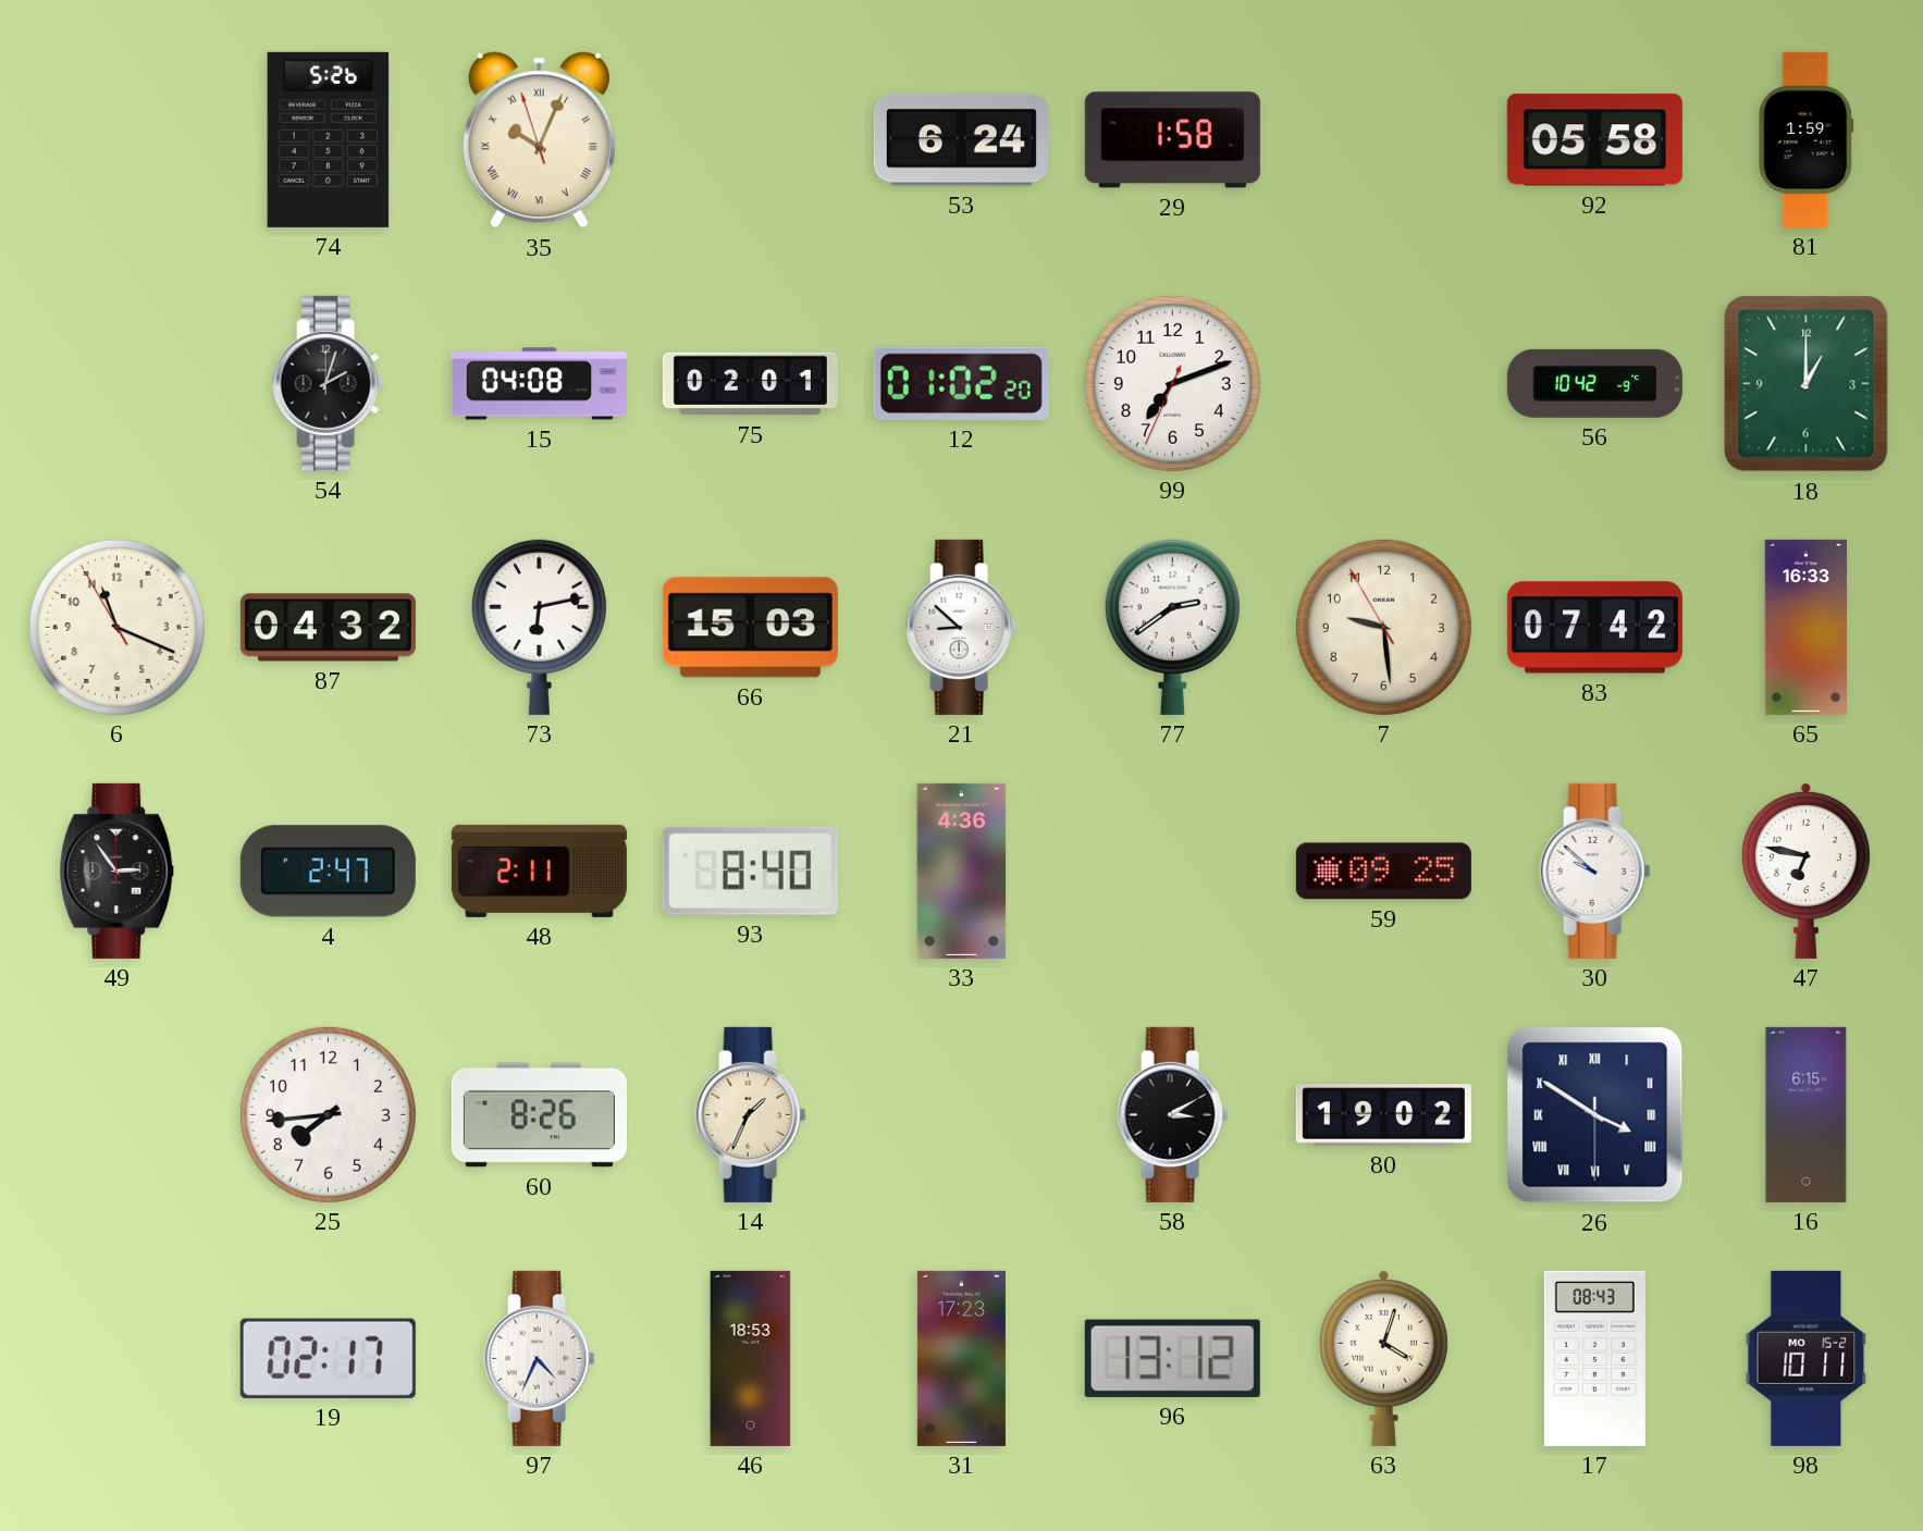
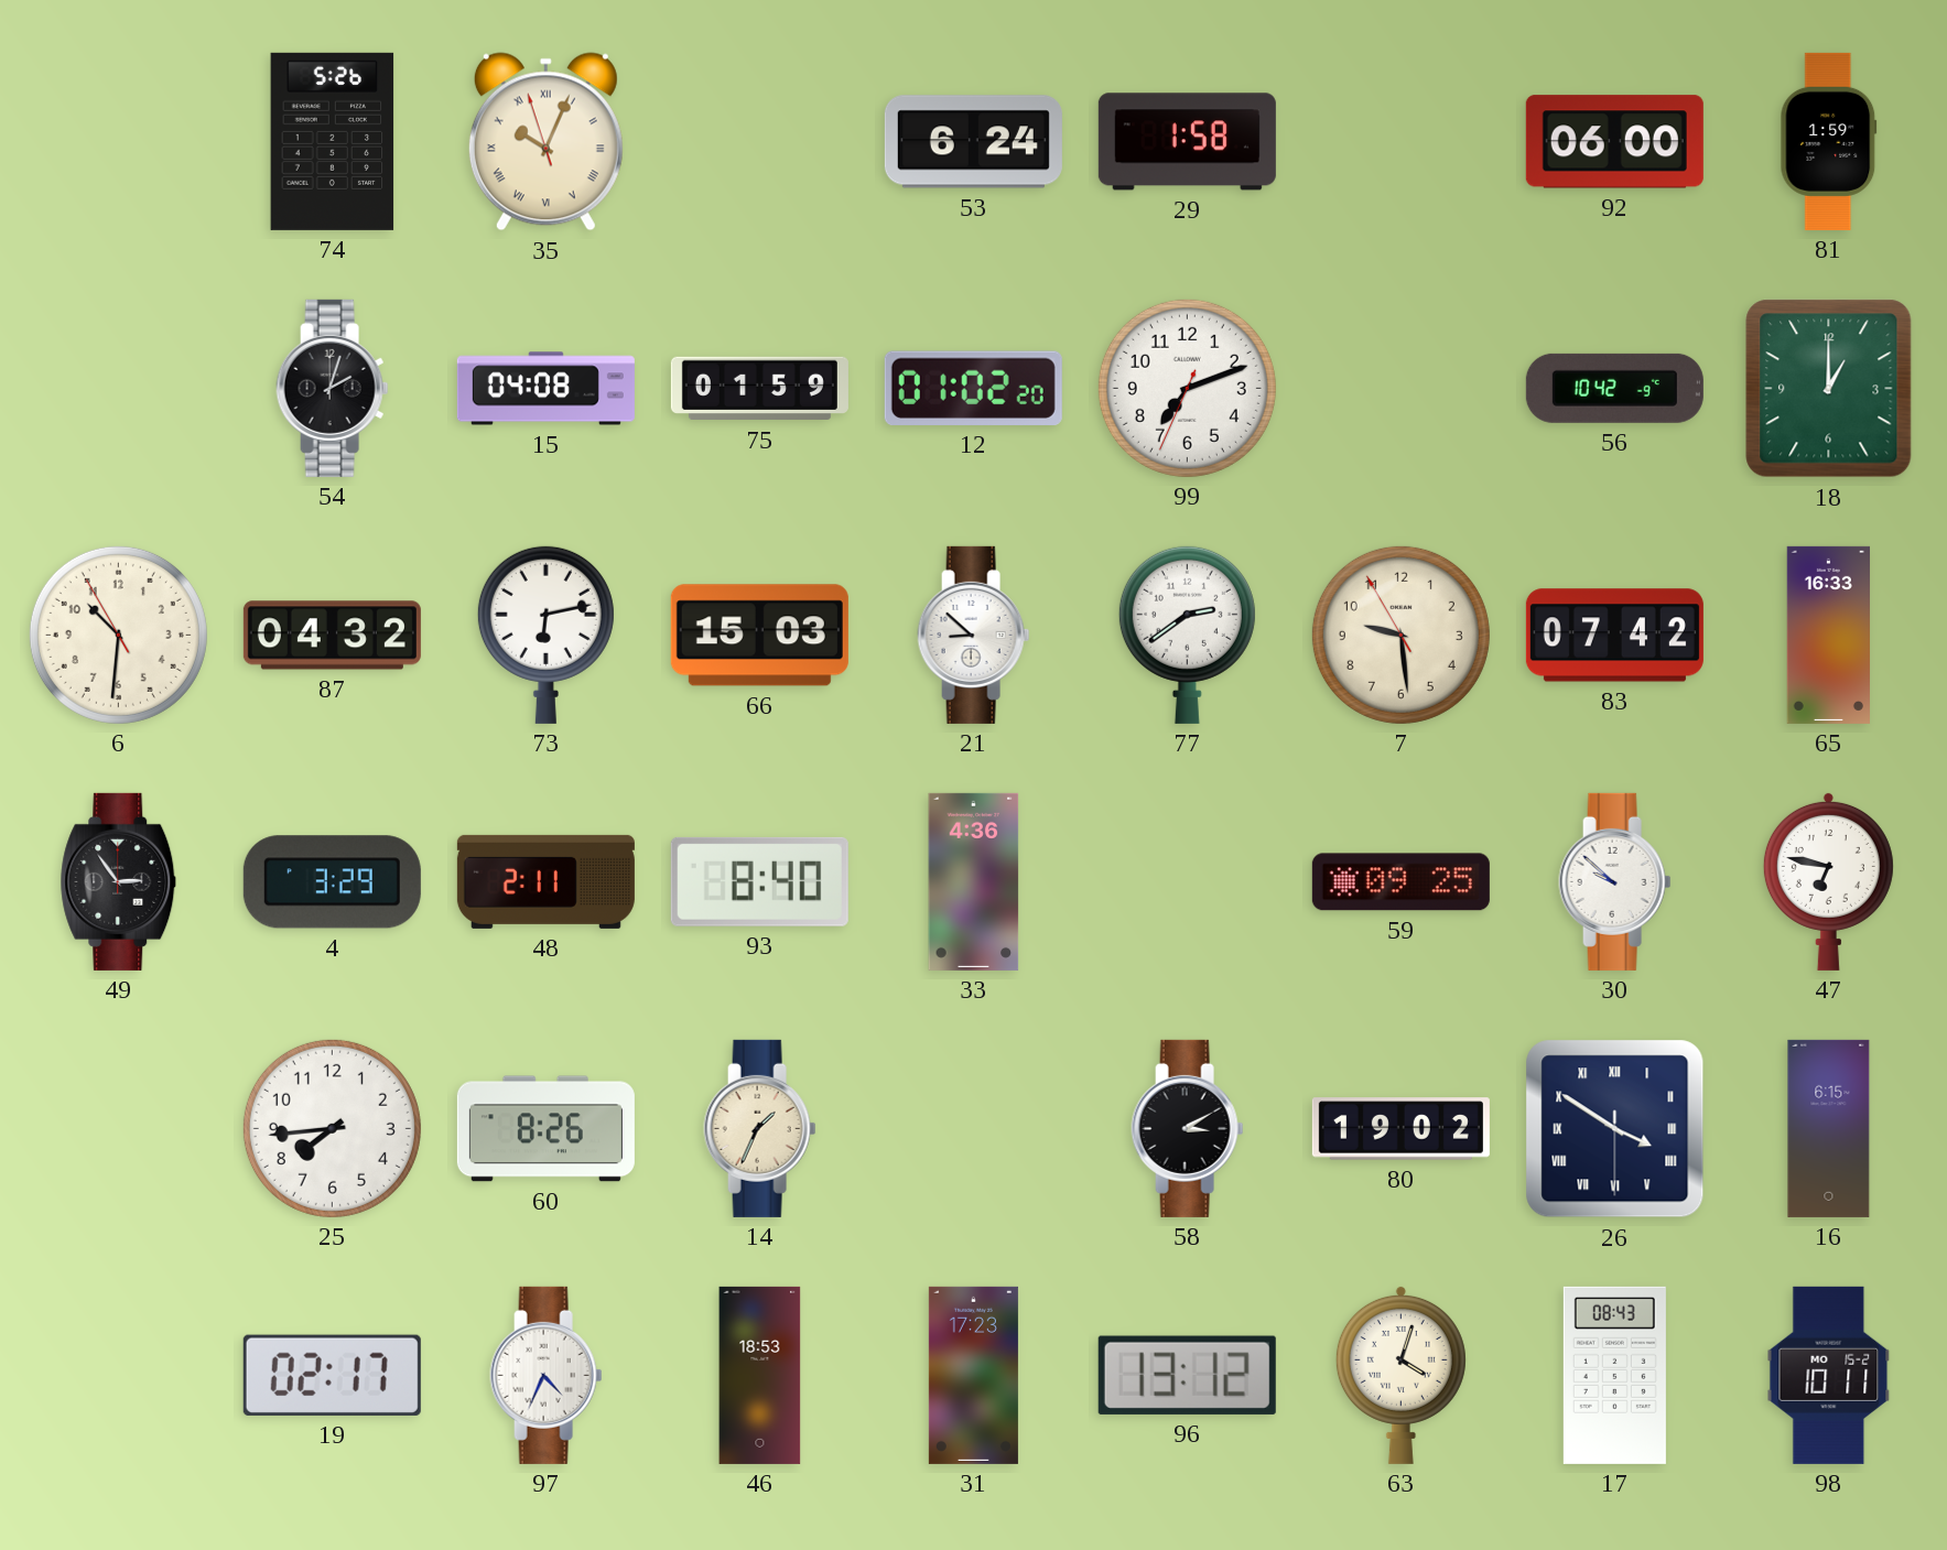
92: 05:58 -> 06:00 (1614, 142)
75: 02:01 -> 01:59 (759, 389)
6: 11:18 -> 10:30 (118, 635)
4: 2:47 -> 3:29 (332, 882)
